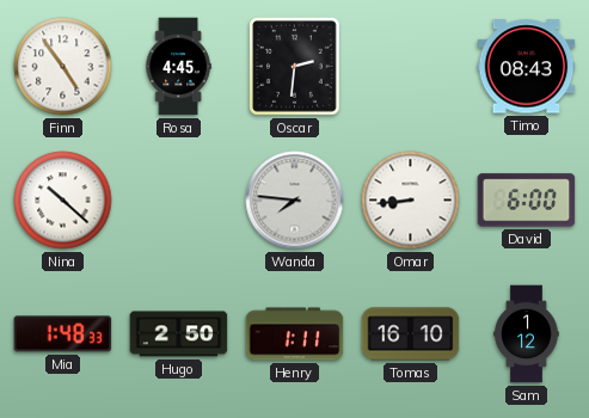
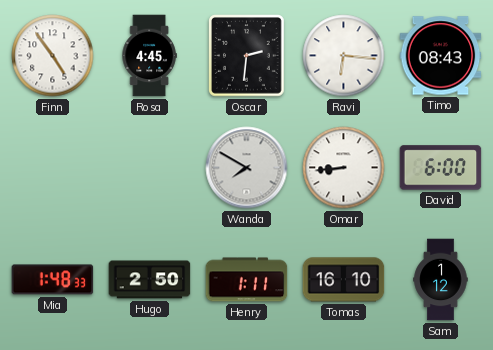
Ravi: none -> 6:16 (344, 56)
Nina: 10:22 -> none (63, 201)
Wanda: 7:46 -> 7:50 (247, 168)
